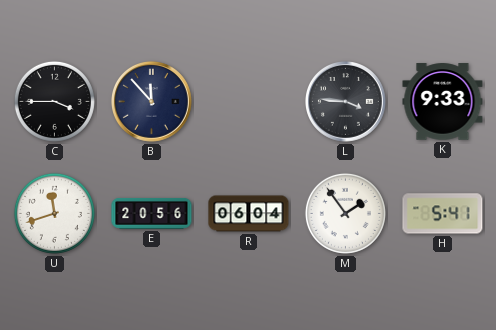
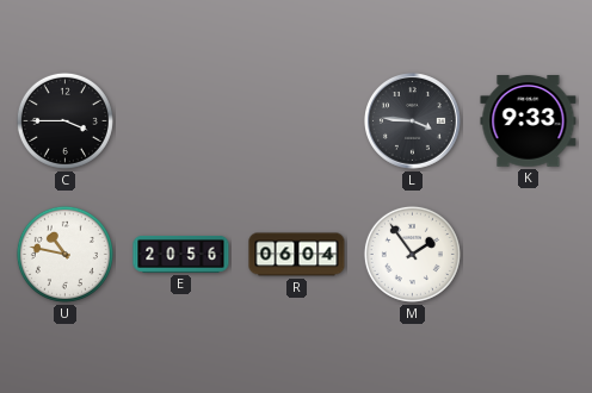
B: 11:53 -> none (152, 102)
U: 11:42 -> 10:47 (64, 254)
H: 5:41 -> none (443, 214)
